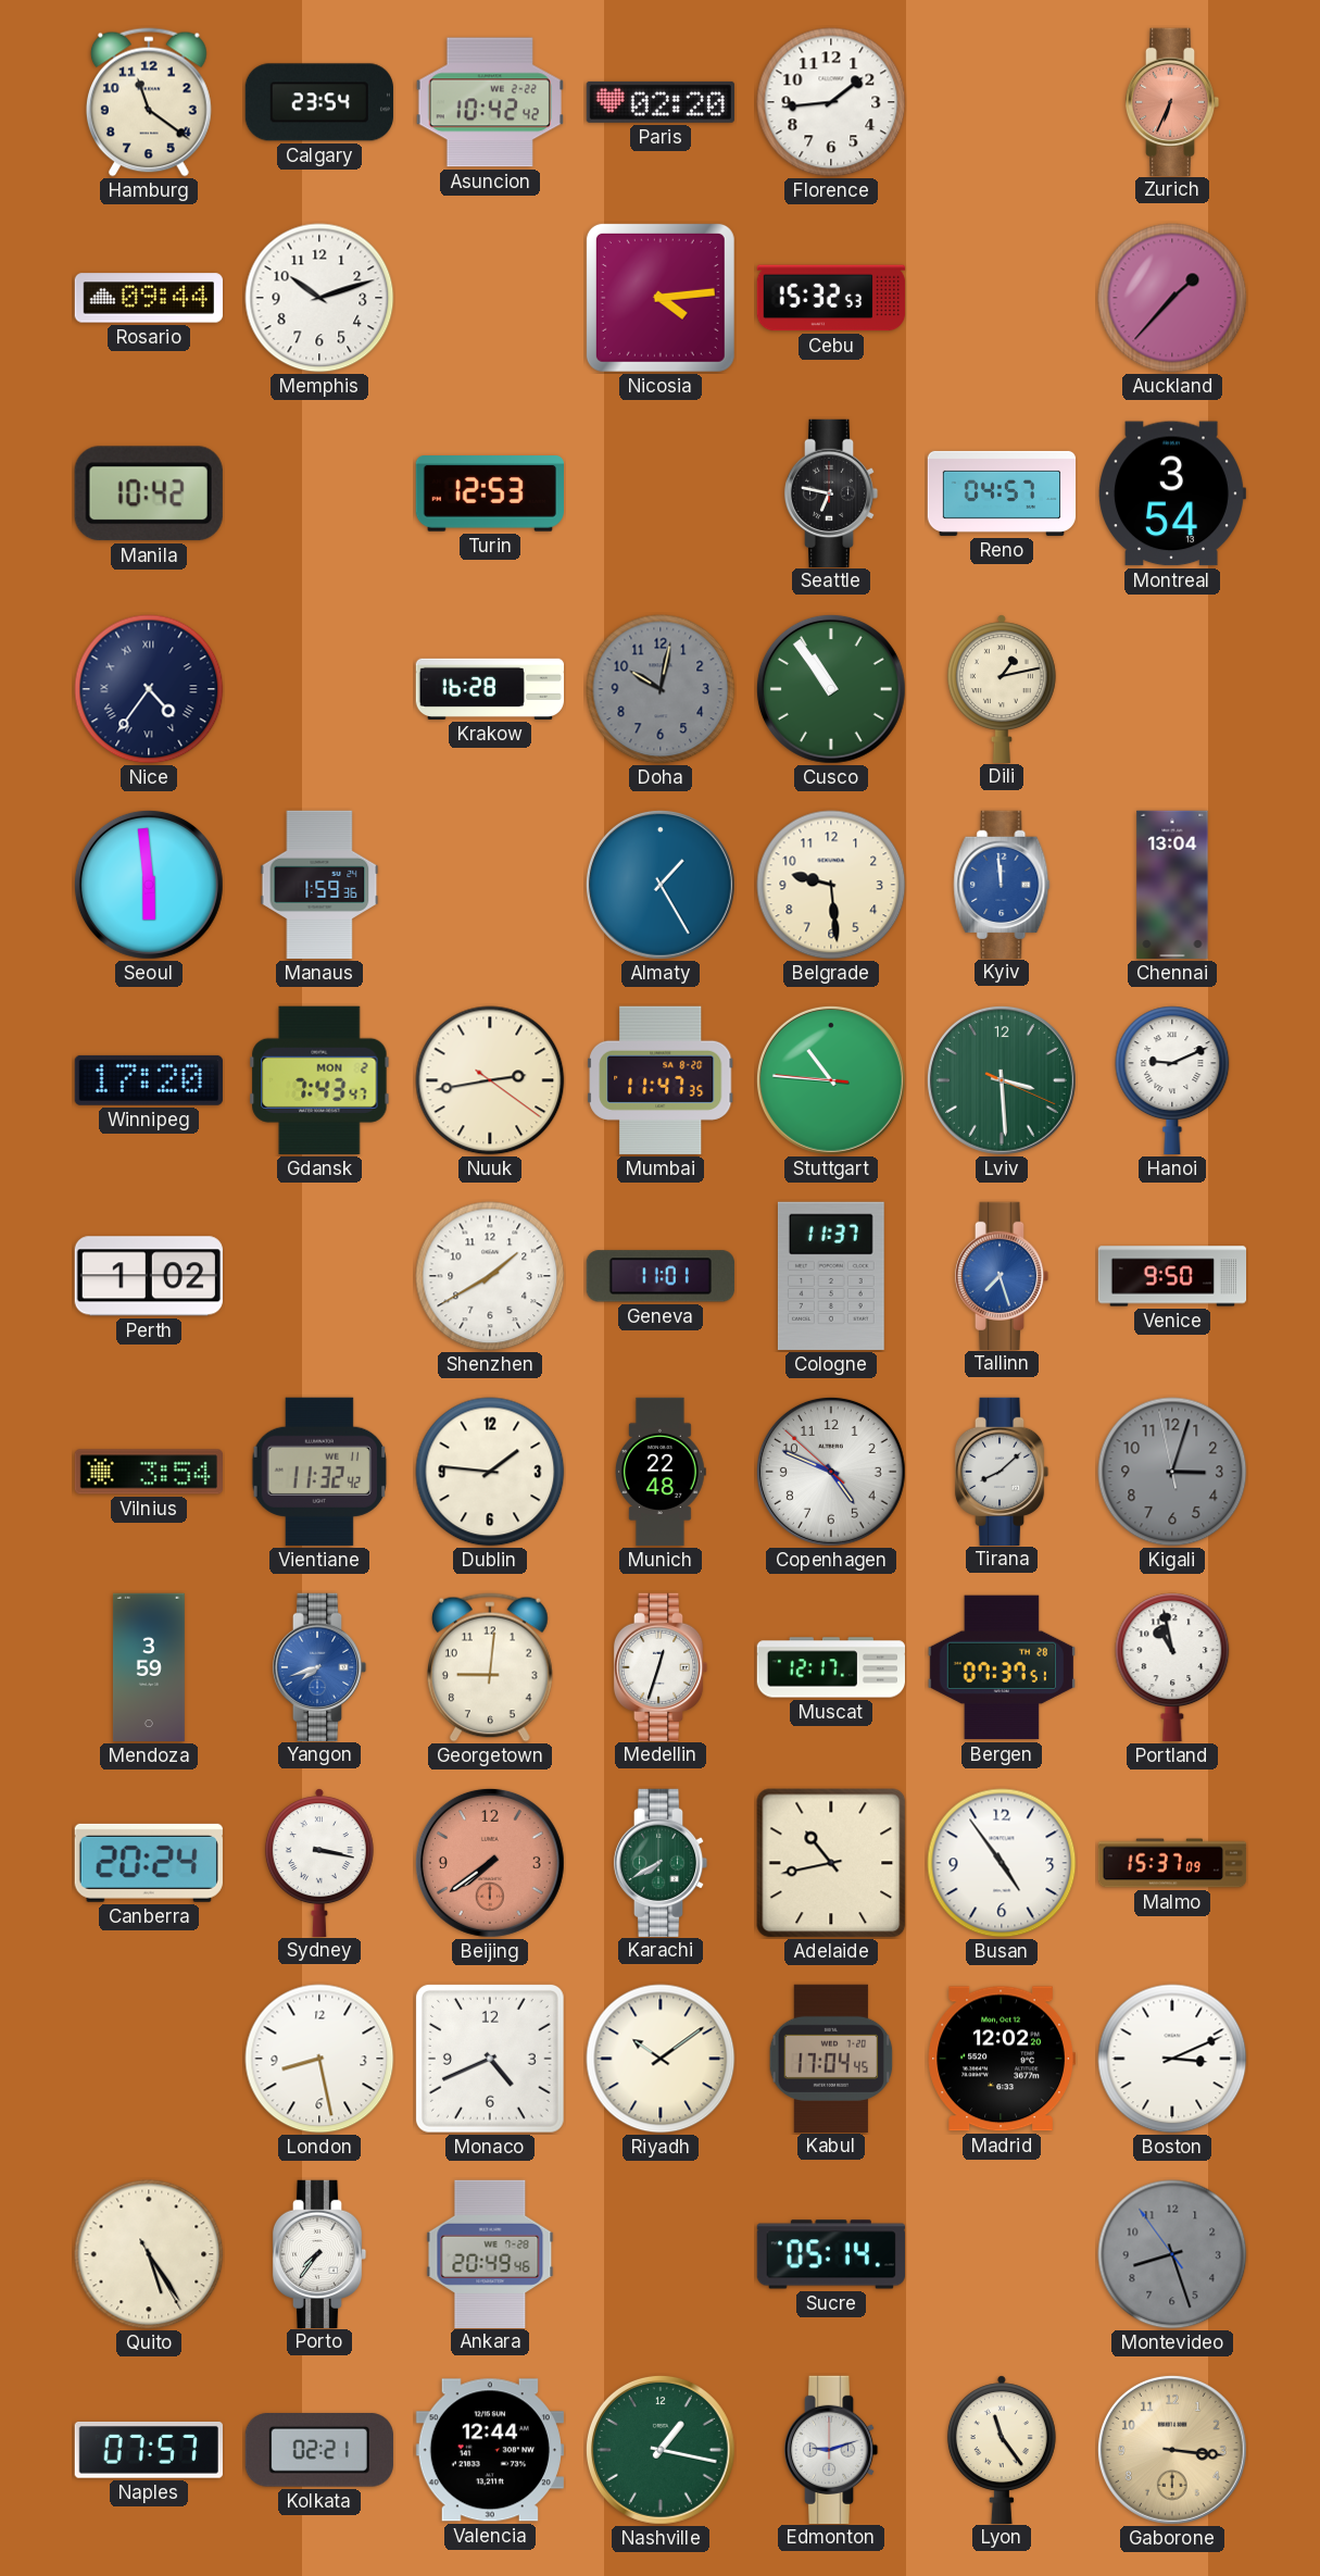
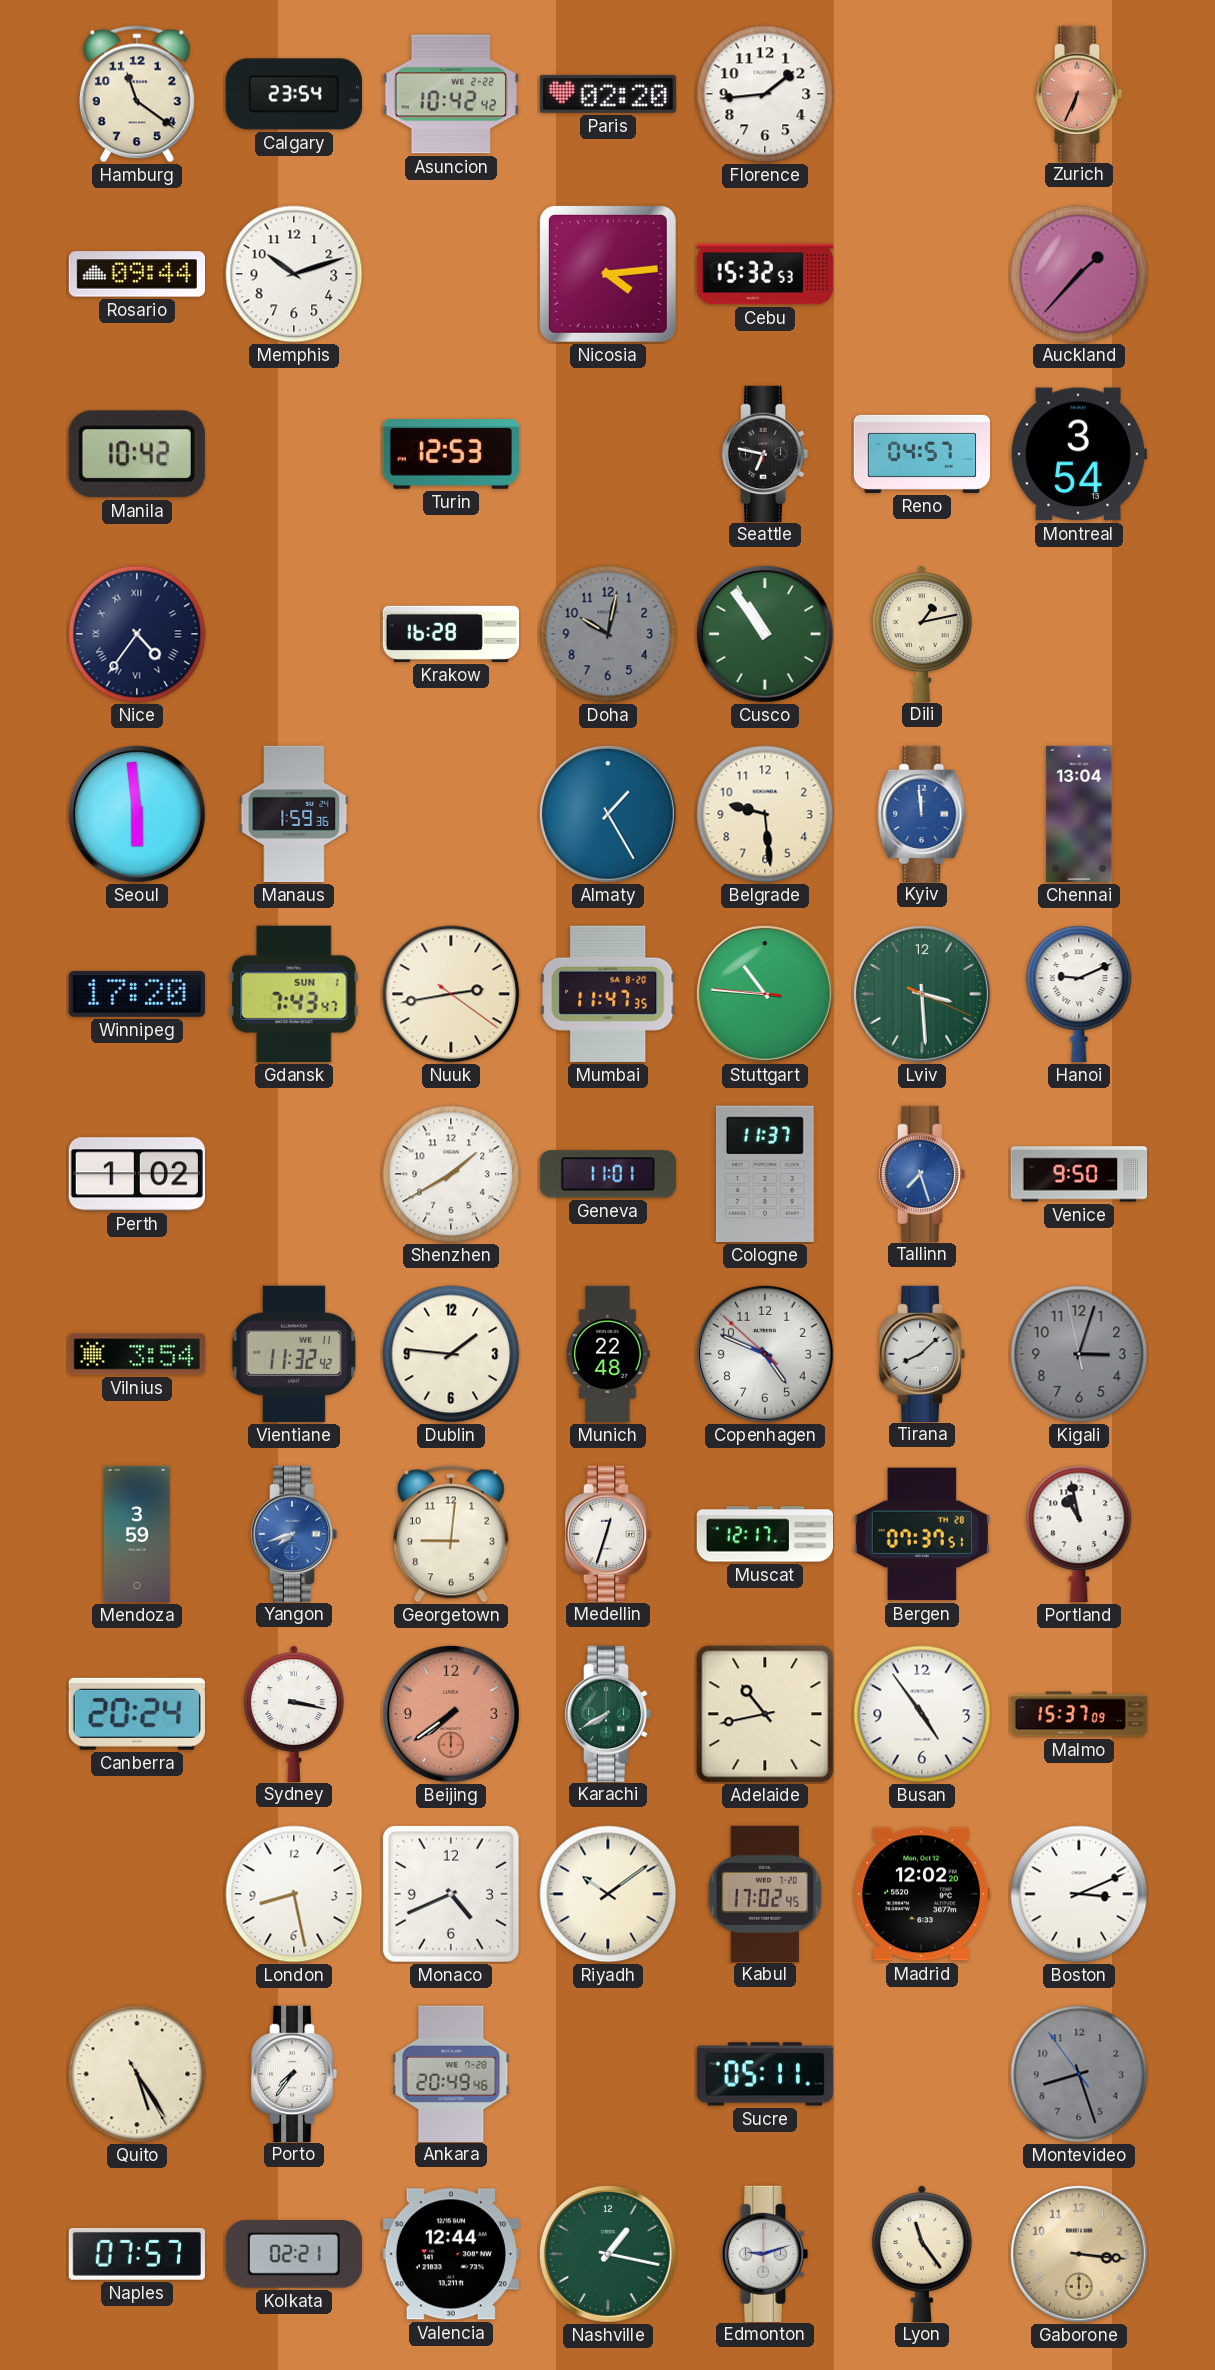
Gdansk date: MON 2 -> SUN 1 (294, 994)
Kabul: 17:04 -> 17:02 (765, 1893)
Sucre: 05:14 -> 05:11 (764, 2074)
